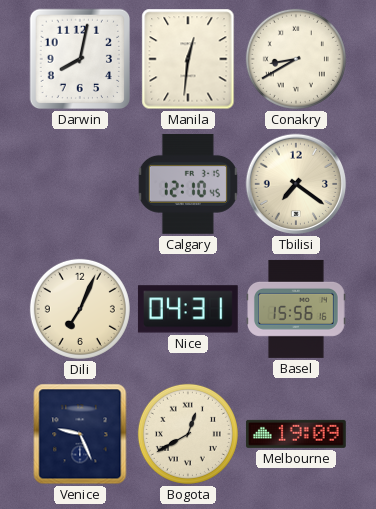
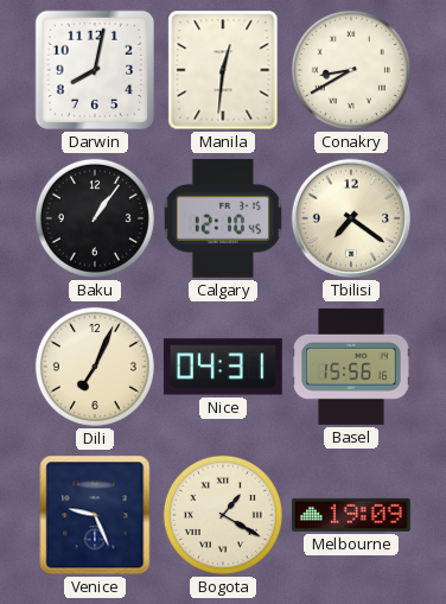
Baku: none -> 1:06 (95, 218)
Bogota: 12:40 -> 1:20 (223, 515)
